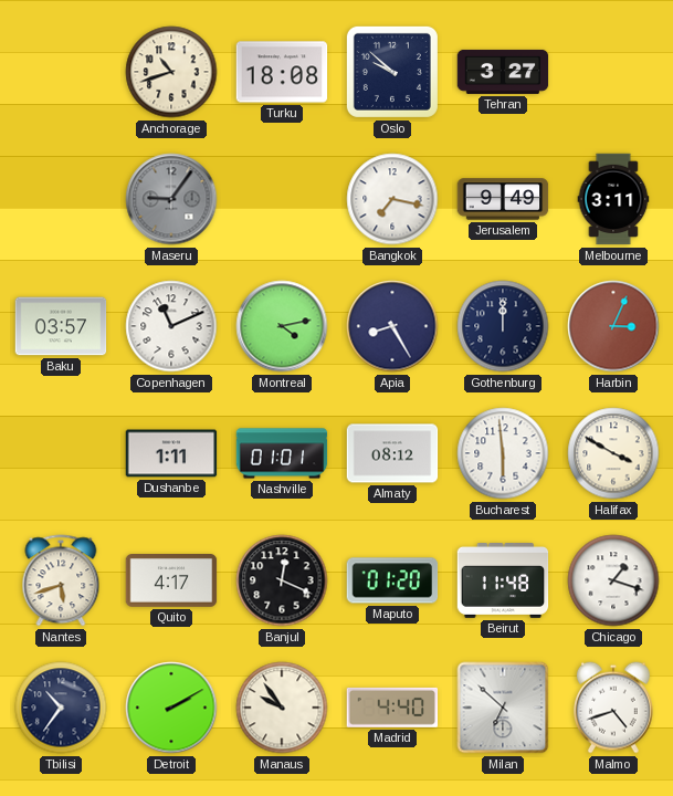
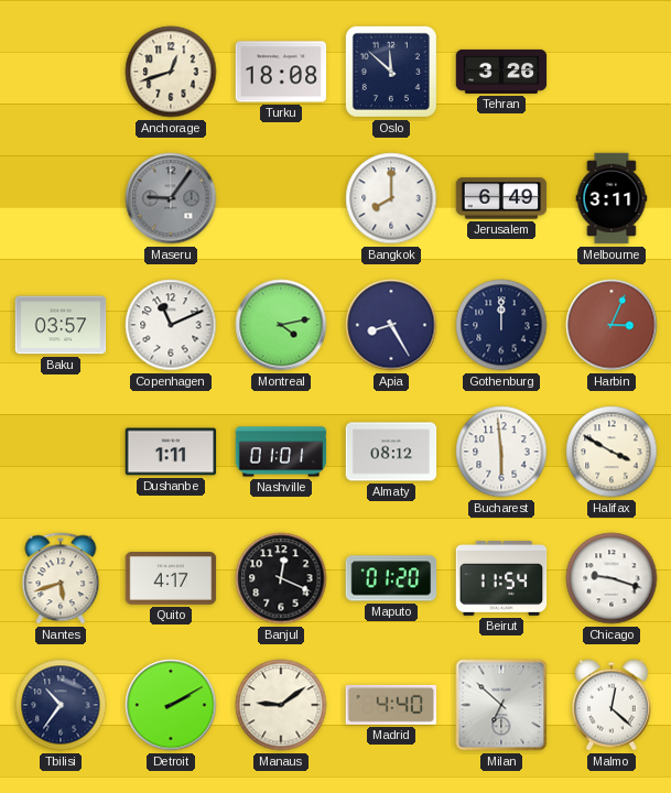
Anchorage: 10:42 -> 12:42 (171, 72)
Oslo: 9:52 -> 11:52 (391, 72)
Tehran: 3:27 -> 3:26 (501, 72)
Bangkok: 7:17 -> 8:00 (391, 198)
Jerusalem: 9:49 -> 6:49 (501, 198)
Beirut: 11:48 -> 11:54 (501, 579)
Chicago: 1:18 -> 9:18 (612, 578)
Manaus: 9:54 -> 9:09 (281, 705)
Malmo: 4:42 -> 12:22 (612, 705)
